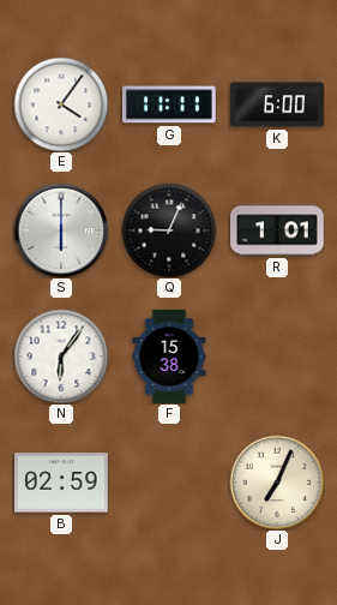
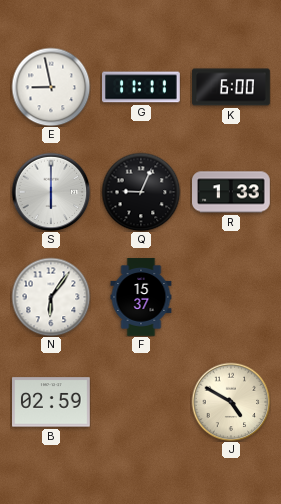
E: 4:06 -> 8:58 (51, 87)
R: 1:01 -> 1:33 (232, 192)
F: 15:38 -> 15:37 (141, 297)
J: 7:04 -> 4:50 (231, 402)
